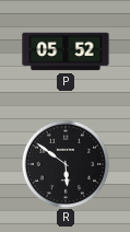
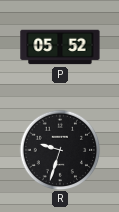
R: 5:51 -> 9:33 (60, 150)
